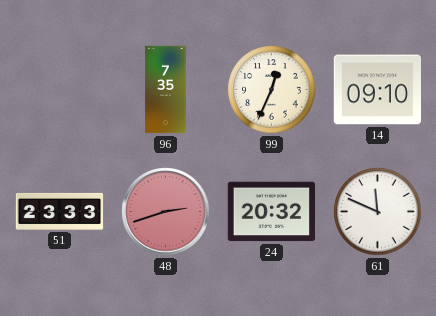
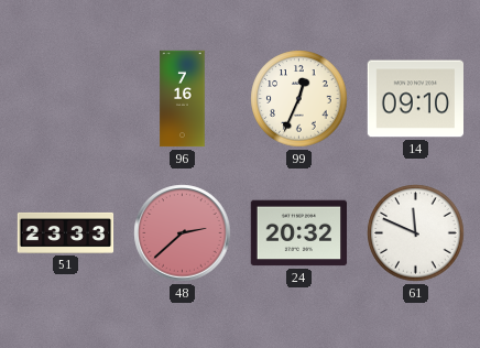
96: 7:35 -> 7:16 (183, 99)
48: 2:42 -> 2:38 (183, 233)
